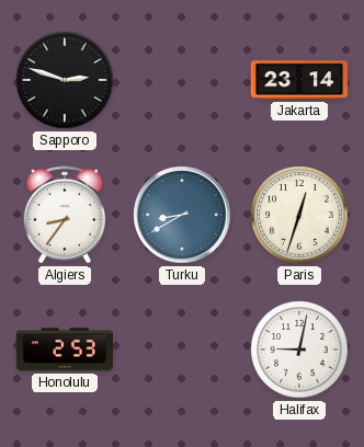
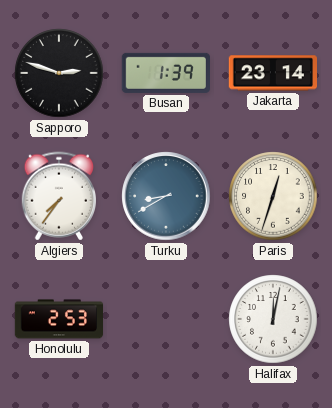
Busan: none -> 1:39 (165, 73)
Algiers: 8:36 -> 7:36 (58, 196)
Halifax: 9:02 -> 12:02 (273, 319)
